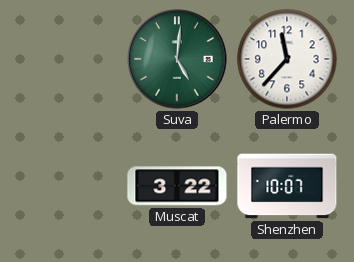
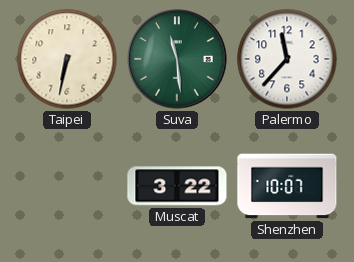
Taipei: none -> 6:32 (67, 59)
Suva: 5:01 -> 11:29 (177, 59)
